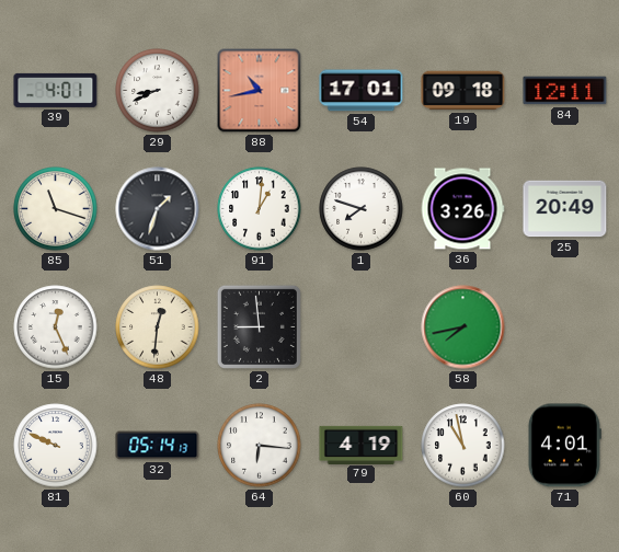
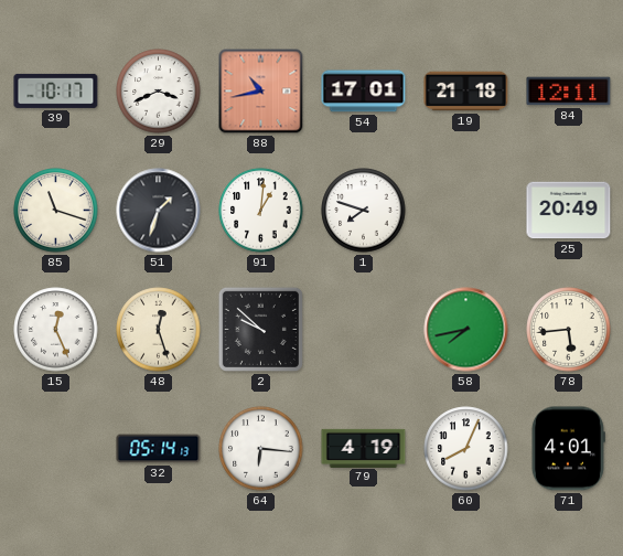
39: 4:01 -> 10:17 (56, 90)
29: 8:41 -> 3:41 (159, 92)
19: 09:18 -> 21:18 (466, 92)
36: 3:26 -> none (462, 209)
48: 12:31 -> 12:27 (159, 330)
2: 8:59 -> 9:52 (260, 329)
78: none -> 5:44 (569, 330)
81: 9:49 -> none (56, 446)
60: 10:58 -> 8:04 (466, 449)
